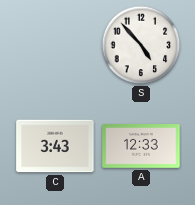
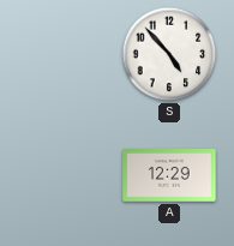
C: 3:43 -> none (55, 146)
A: 12:33 -> 12:29 (169, 176)
